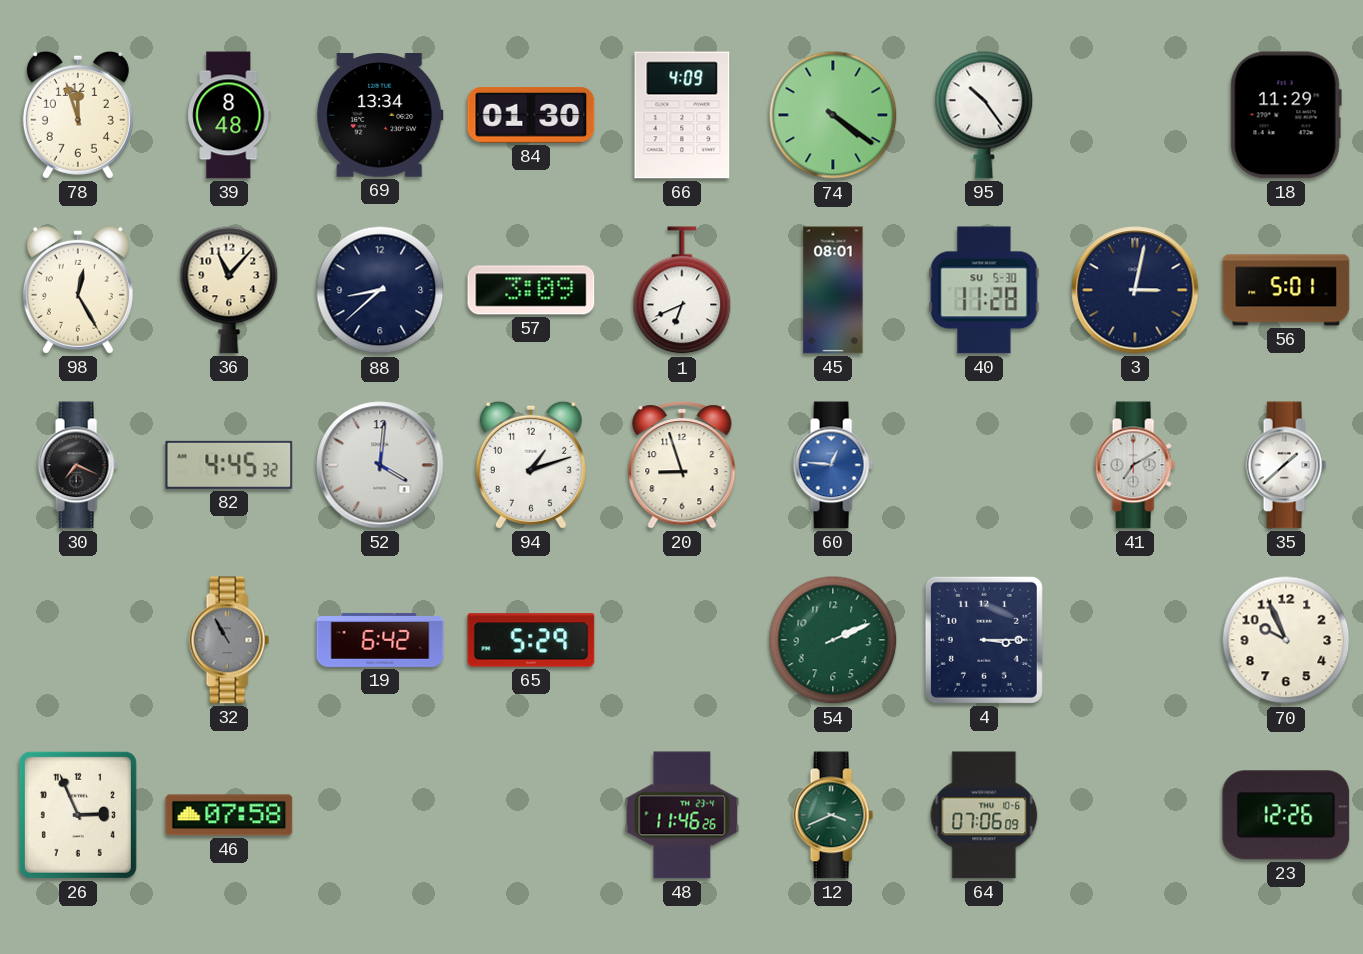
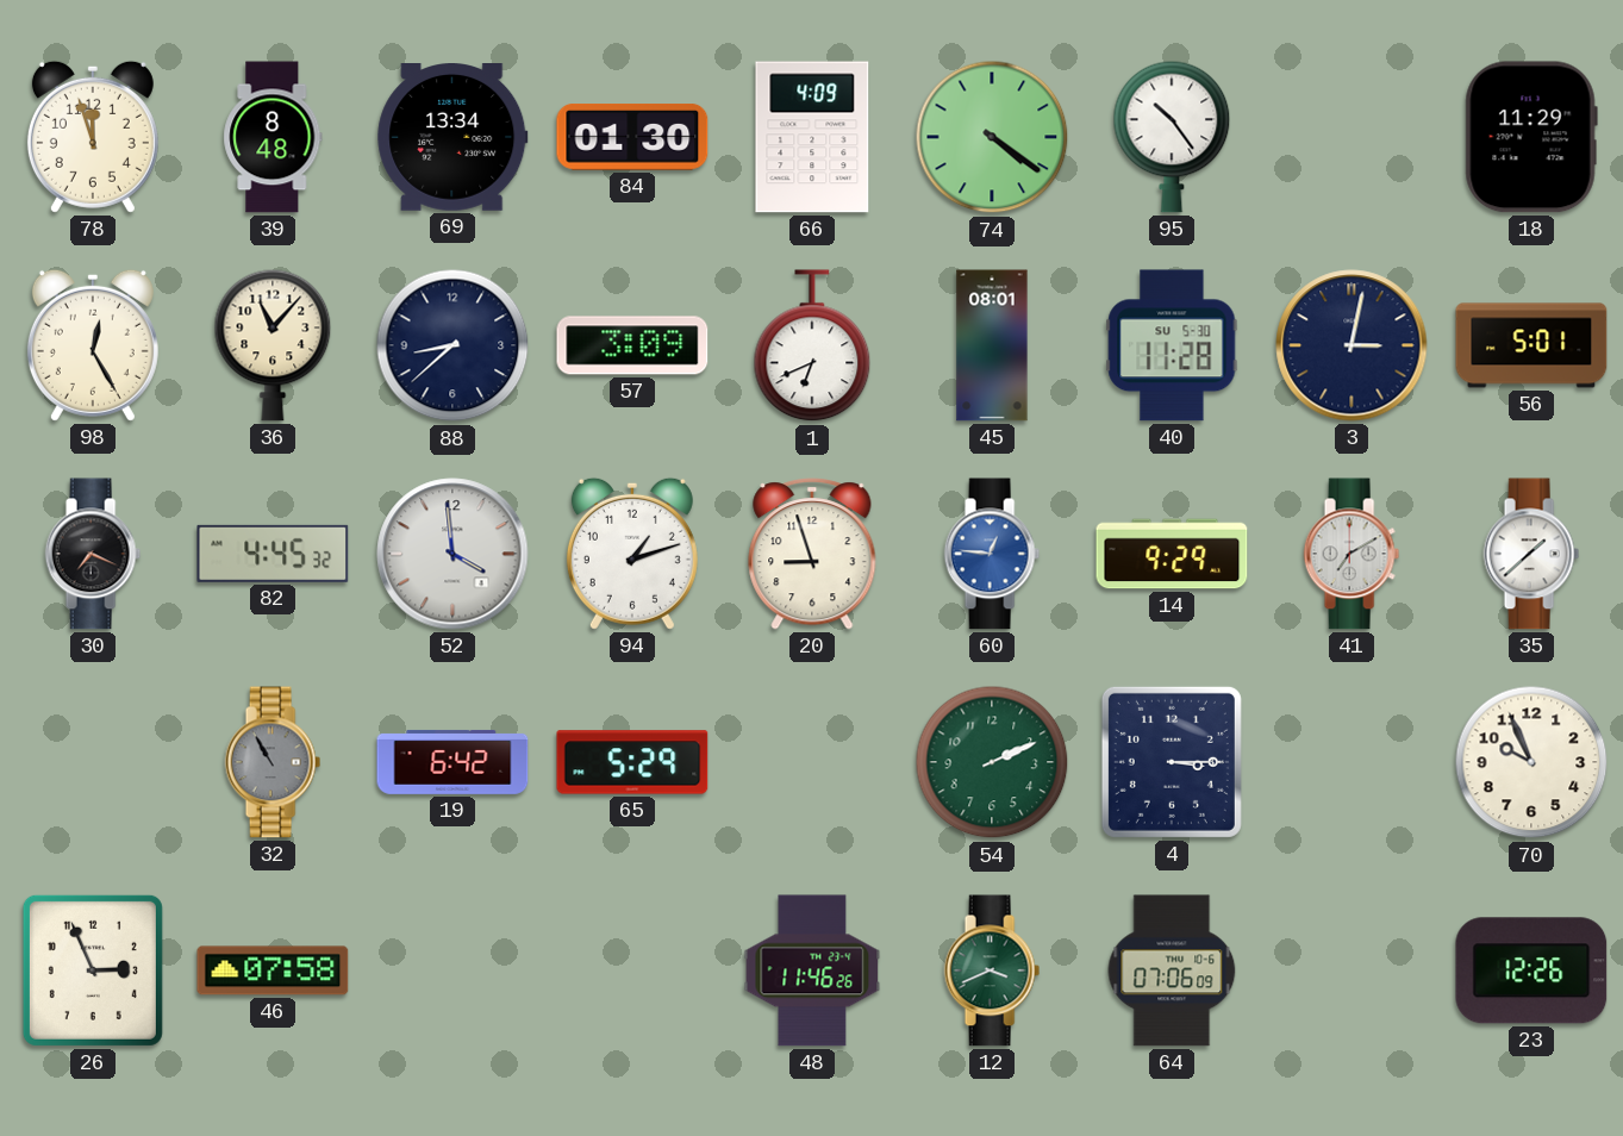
52: 4:01 -> 3:59 (452, 554)
14: none -> 9:29 (1172, 554)
